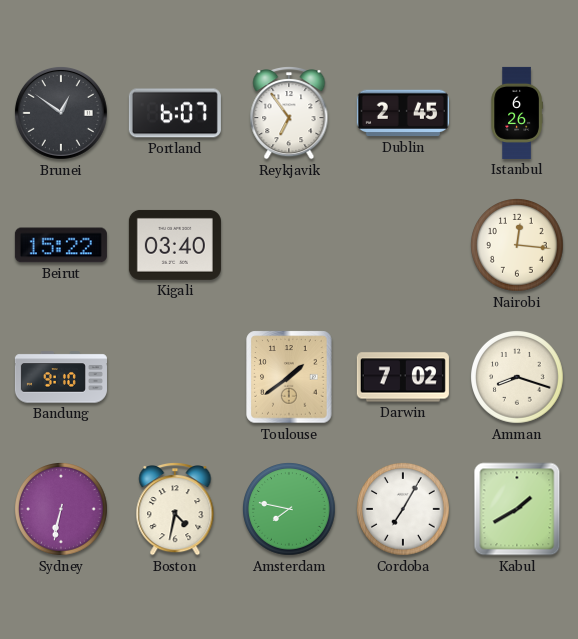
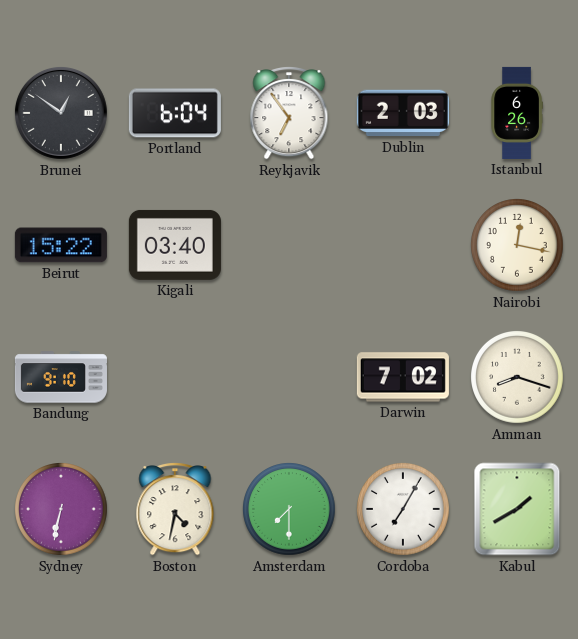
Portland: 6:07 -> 6:04 (175, 113)
Dublin: 2:45 -> 2:03 (403, 113)
Nairobi: 12:16 -> 12:17 (518, 246)
Toulouse: 1:39 -> none (289, 377)
Amsterdam: 7:47 -> 7:30 (290, 510)
